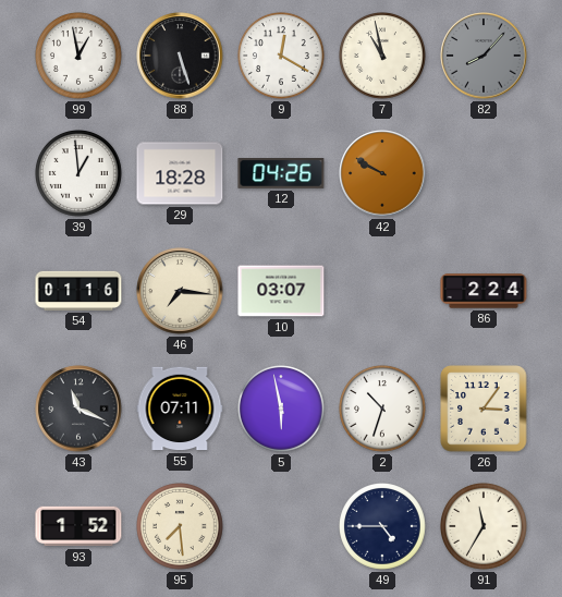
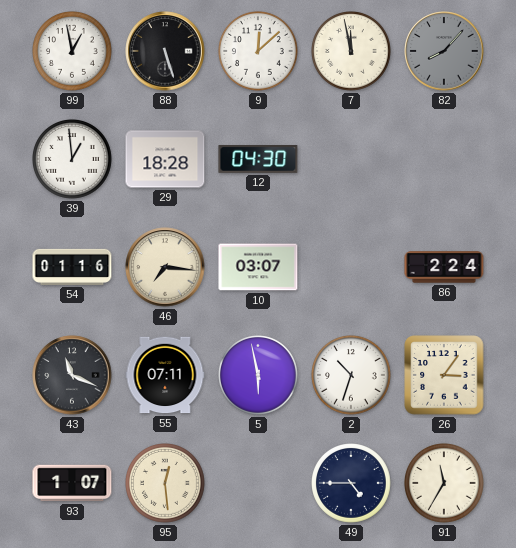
9: 12:20 -> 12:08 (259, 52)
7: 10:58 -> 11:58 (352, 52)
12: 04:26 -> 04:30 (258, 160)
42: 9:50 -> none (382, 173)
93: 1:52 -> 1:07 (72, 483)
95: 7:29 -> 12:29 (166, 484)
